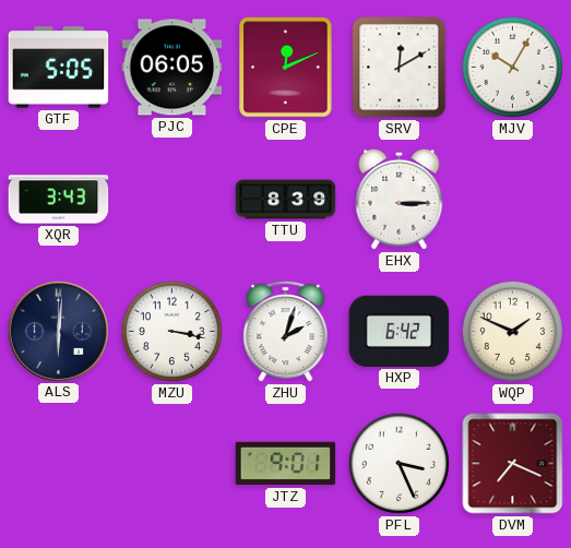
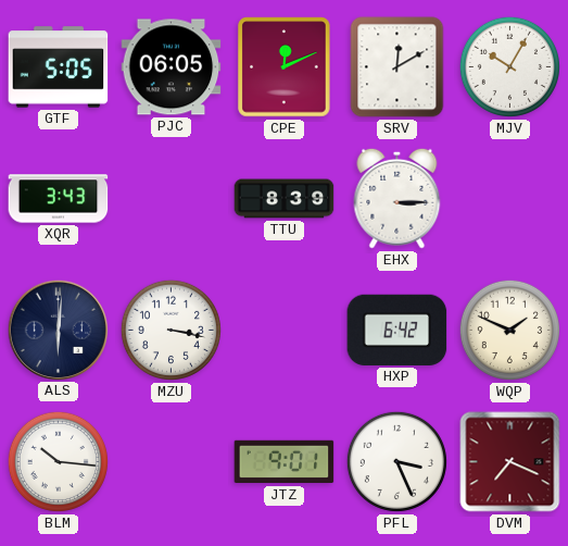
ZHU: 2:03 -> none (286, 331)
BLM: none -> 10:16 (58, 461)
